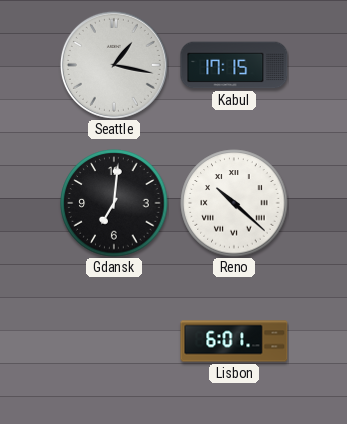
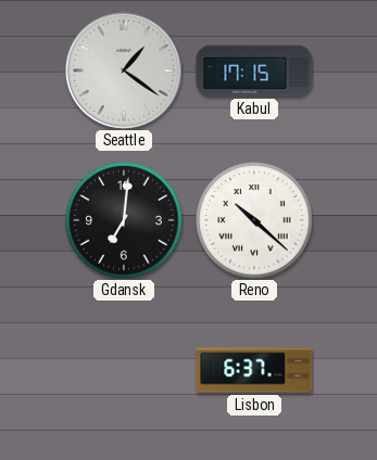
Seattle: 1:17 -> 1:21 (124, 71)
Lisbon: 6:01 -> 6:37 (254, 370)
